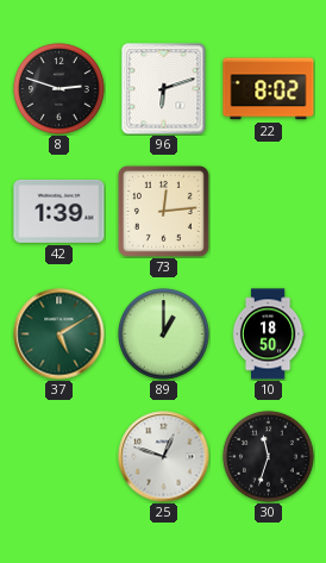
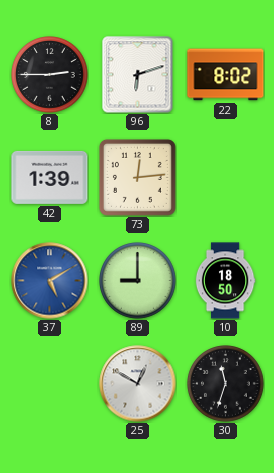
8: 2:48 -> 2:45 (50, 75)
37 dial: green -> blue (50, 281)
89: 1:00 -> 9:00 (138, 281)
25: 12:48 -> 12:50 (138, 384)
